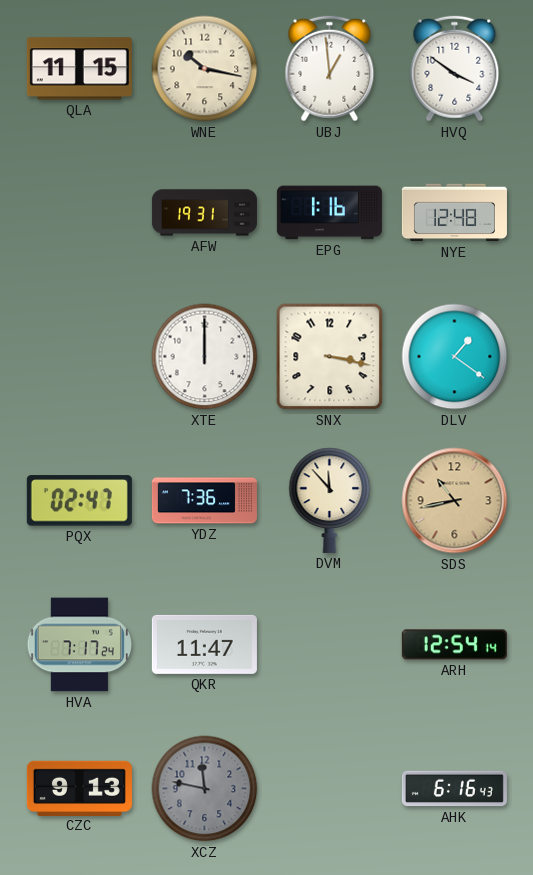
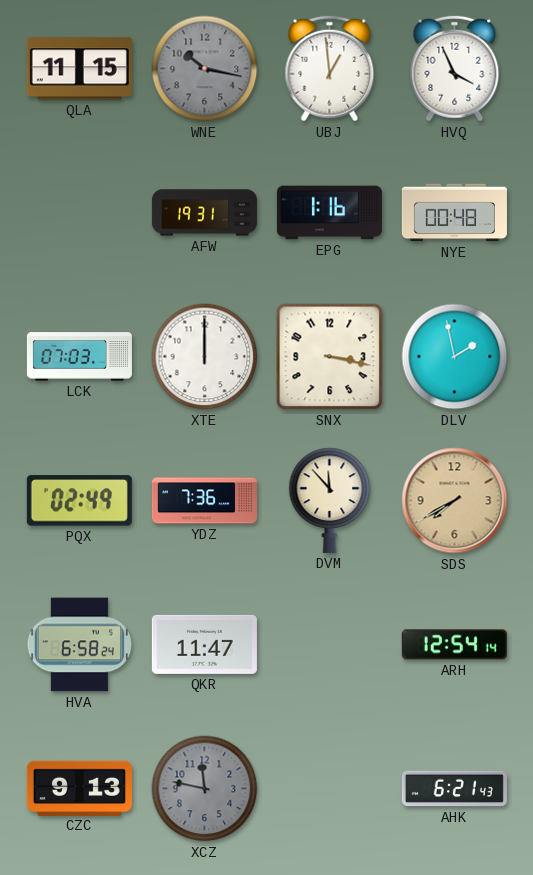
WNE dial: cream -> grey (205, 69)
HVQ: 3:51 -> 3:56 (455, 69)
NYE: 12:48 -> 00:48 (454, 213)
LCK: none -> 07:03 (79, 357)
DLV: 1:21 -> 1:58 (455, 357)
PQX: 02:47 -> 02:49 (79, 501)
SDS: 10:43 -> 7:40 (455, 501)
HVA: 7:17 -> 6:58 (79, 645)
AHK: 6:16 -> 6:21 (454, 789)
